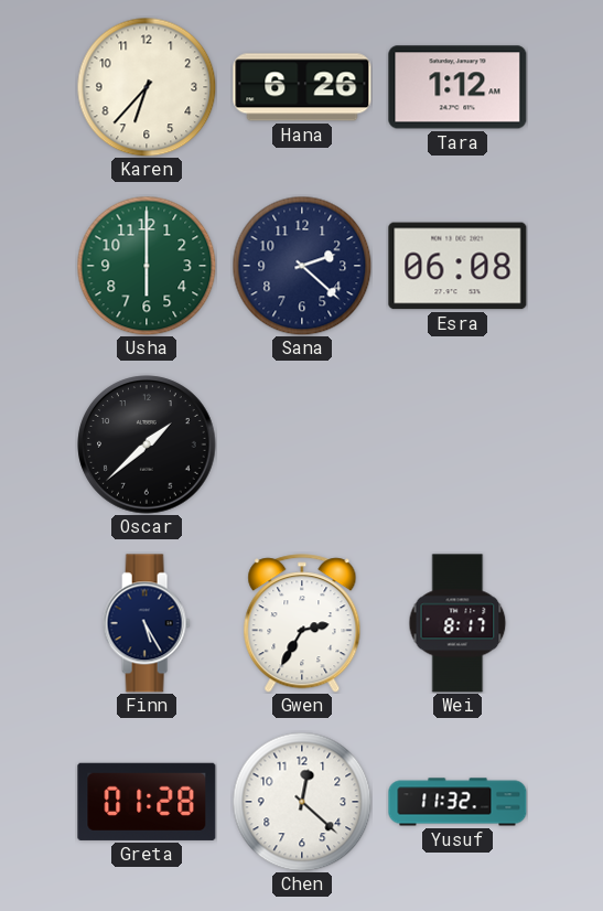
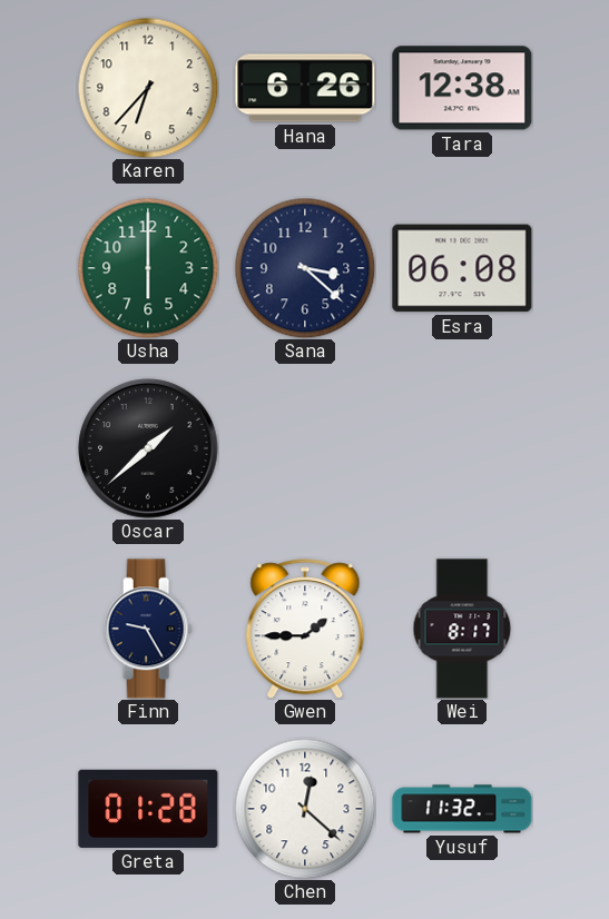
Tara: 1:12 -> 12:38 (462, 88)
Sana: 2:22 -> 3:22 (305, 268)
Finn: 5:25 -> 9:25 (148, 629)
Gwen: 2:35 -> 1:45 (305, 629)
